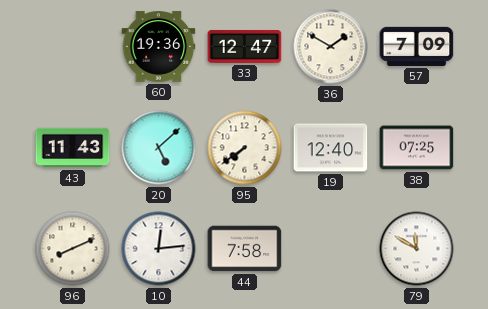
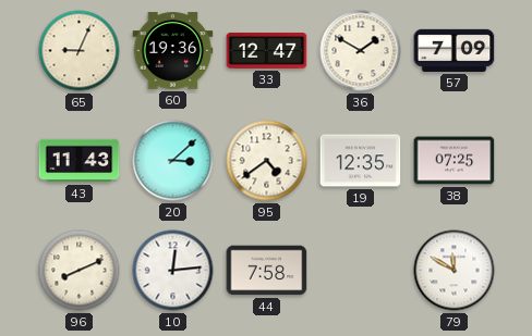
65: none -> 9:04 (80, 51)
20: 5:08 -> 3:08 (173, 161)
95: 7:39 -> 4:39 (267, 161)
19: 12:40 -> 12:35 (361, 161)
